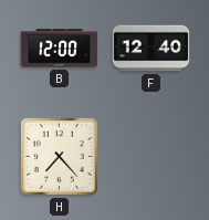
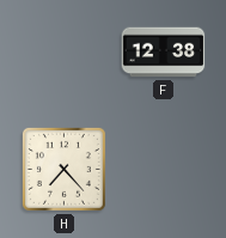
B: 12:00 -> none (60, 49)
F: 12:40 -> 12:38 (164, 53)
